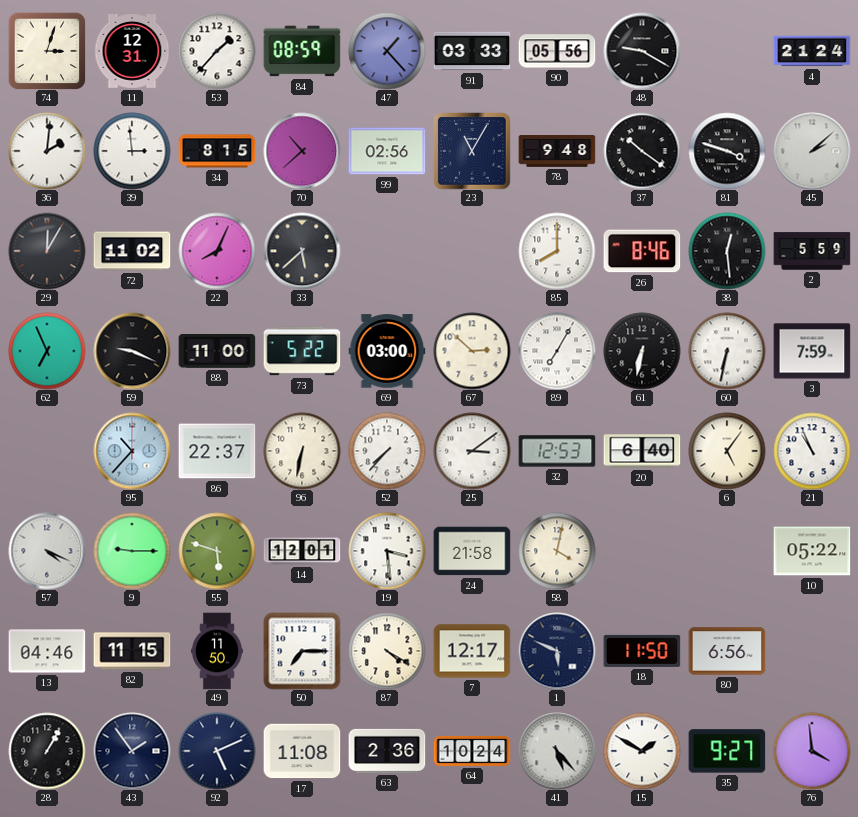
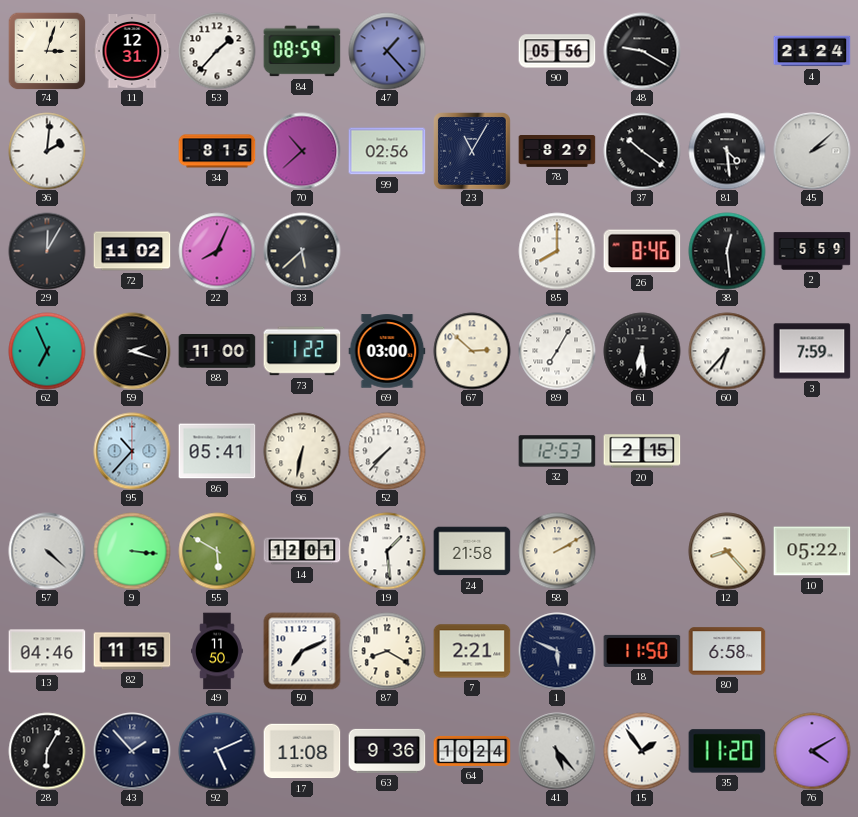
91: 03:33 -> none (472, 51)
39: 2:59 -> none (132, 151)
78: 9:48 -> 8:29 (557, 151)
81: 3:48 -> 4:29 (727, 151)
59: 9:19 -> 2:18 (132, 351)
73: 5:22 -> 1:22 (302, 351)
61: 6:32 -> 6:29 (642, 351)
60: 6:32 -> 6:37 (727, 351)
86: 22:37 -> 05:41 (217, 451)
25: 3:09 -> none (472, 451)
20: 6:40 -> 2:15 (642, 451)
6: 5:06 -> none (727, 451)
21: 10:56 -> none (812, 451)
57: 4:19 -> 4:22 (47, 551)
9: 9:15 -> 3:16 (132, 551)
55: 5:48 -> 5:50 (217, 551)
19: 3:29 -> 1:29 (387, 551)
58: 4:02 -> 2:10 (557, 551)
12: none -> 8:23 (727, 551)
50: 7:15 -> 7:11 (302, 651)
87: 4:20 -> 8:20 (387, 651)
7: 12:17 -> 2:21 (472, 651)
80: 6:56 -> 6:58 (727, 651)
28: 1:05 -> 6:05 (47, 751)
43: 1:54 -> 1:53 (132, 751)
63: 2:36 -> 9:36 (387, 751)
15: 1:50 -> 1:54 (642, 751)
35: 9:27 -> 11:20 (727, 751)
76: 3:59 -> 4:10 (812, 751)
